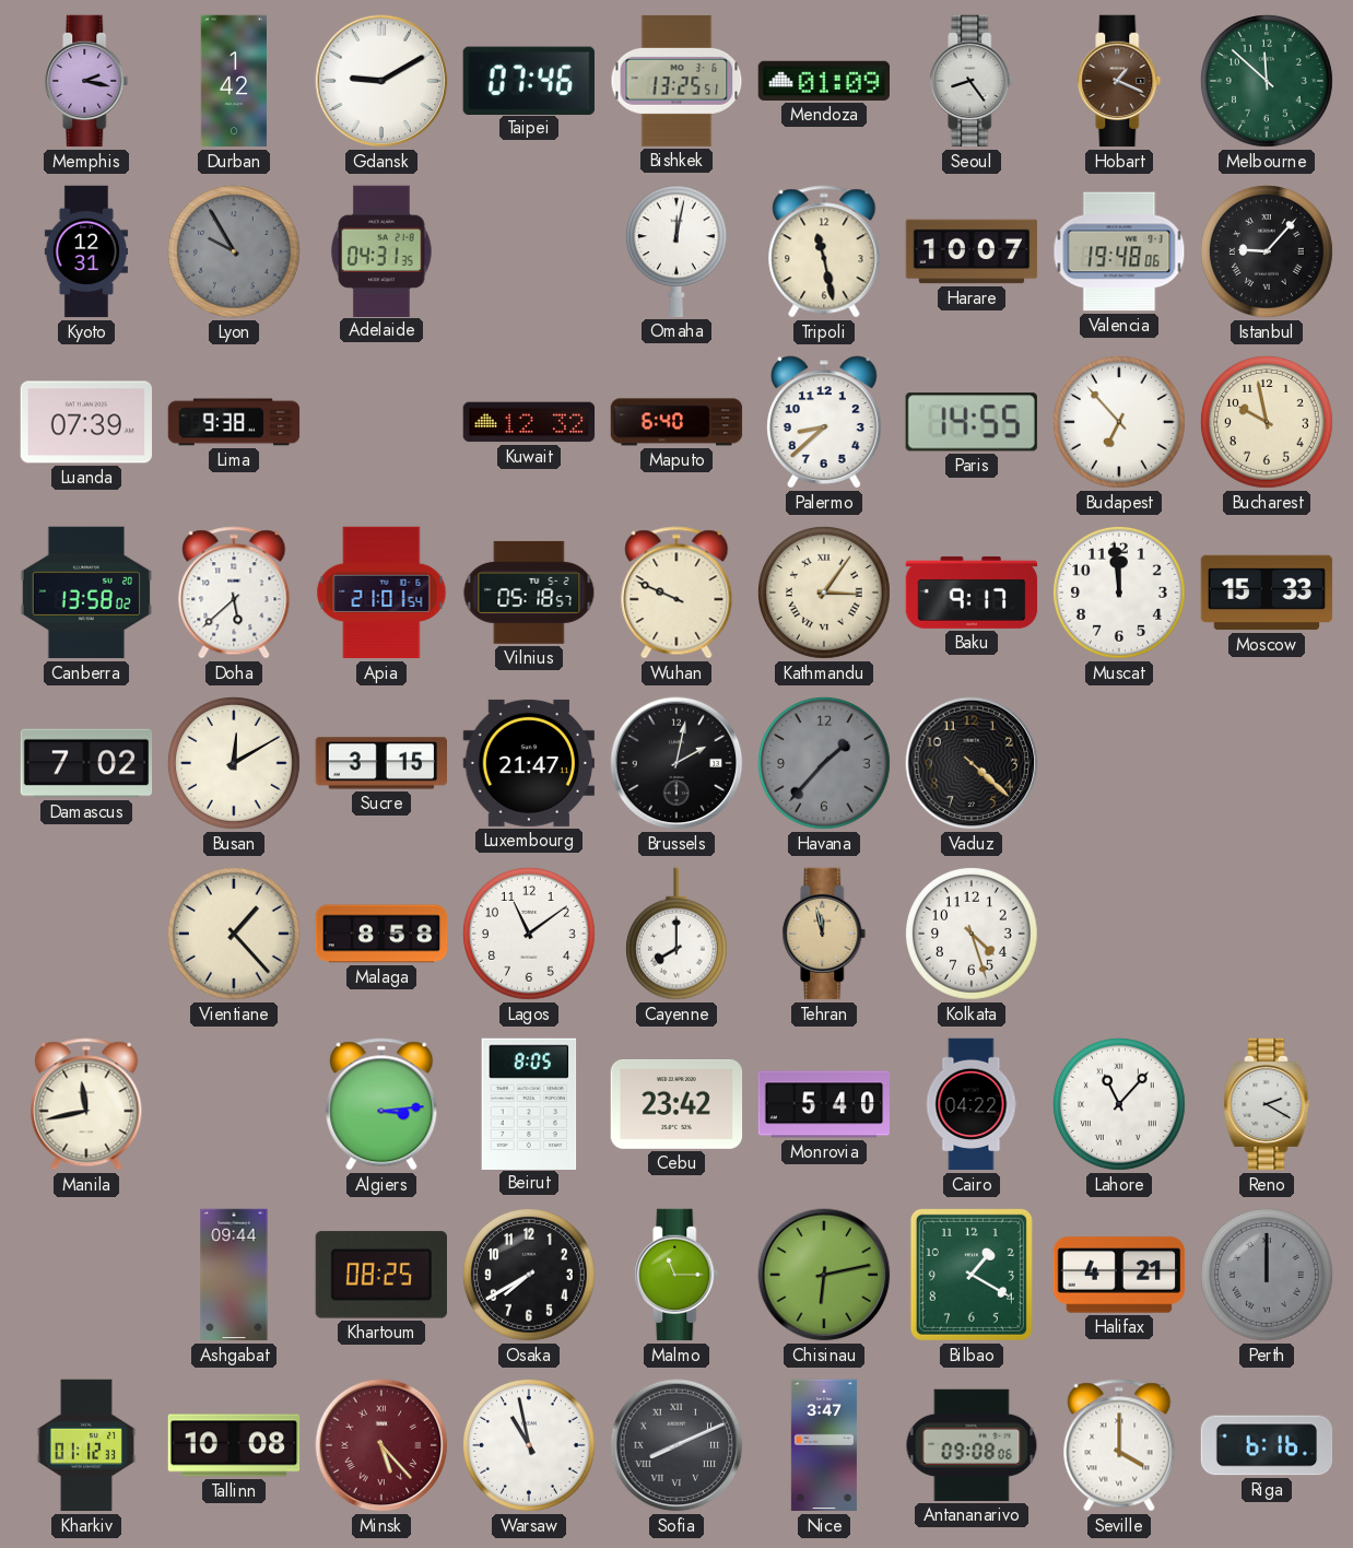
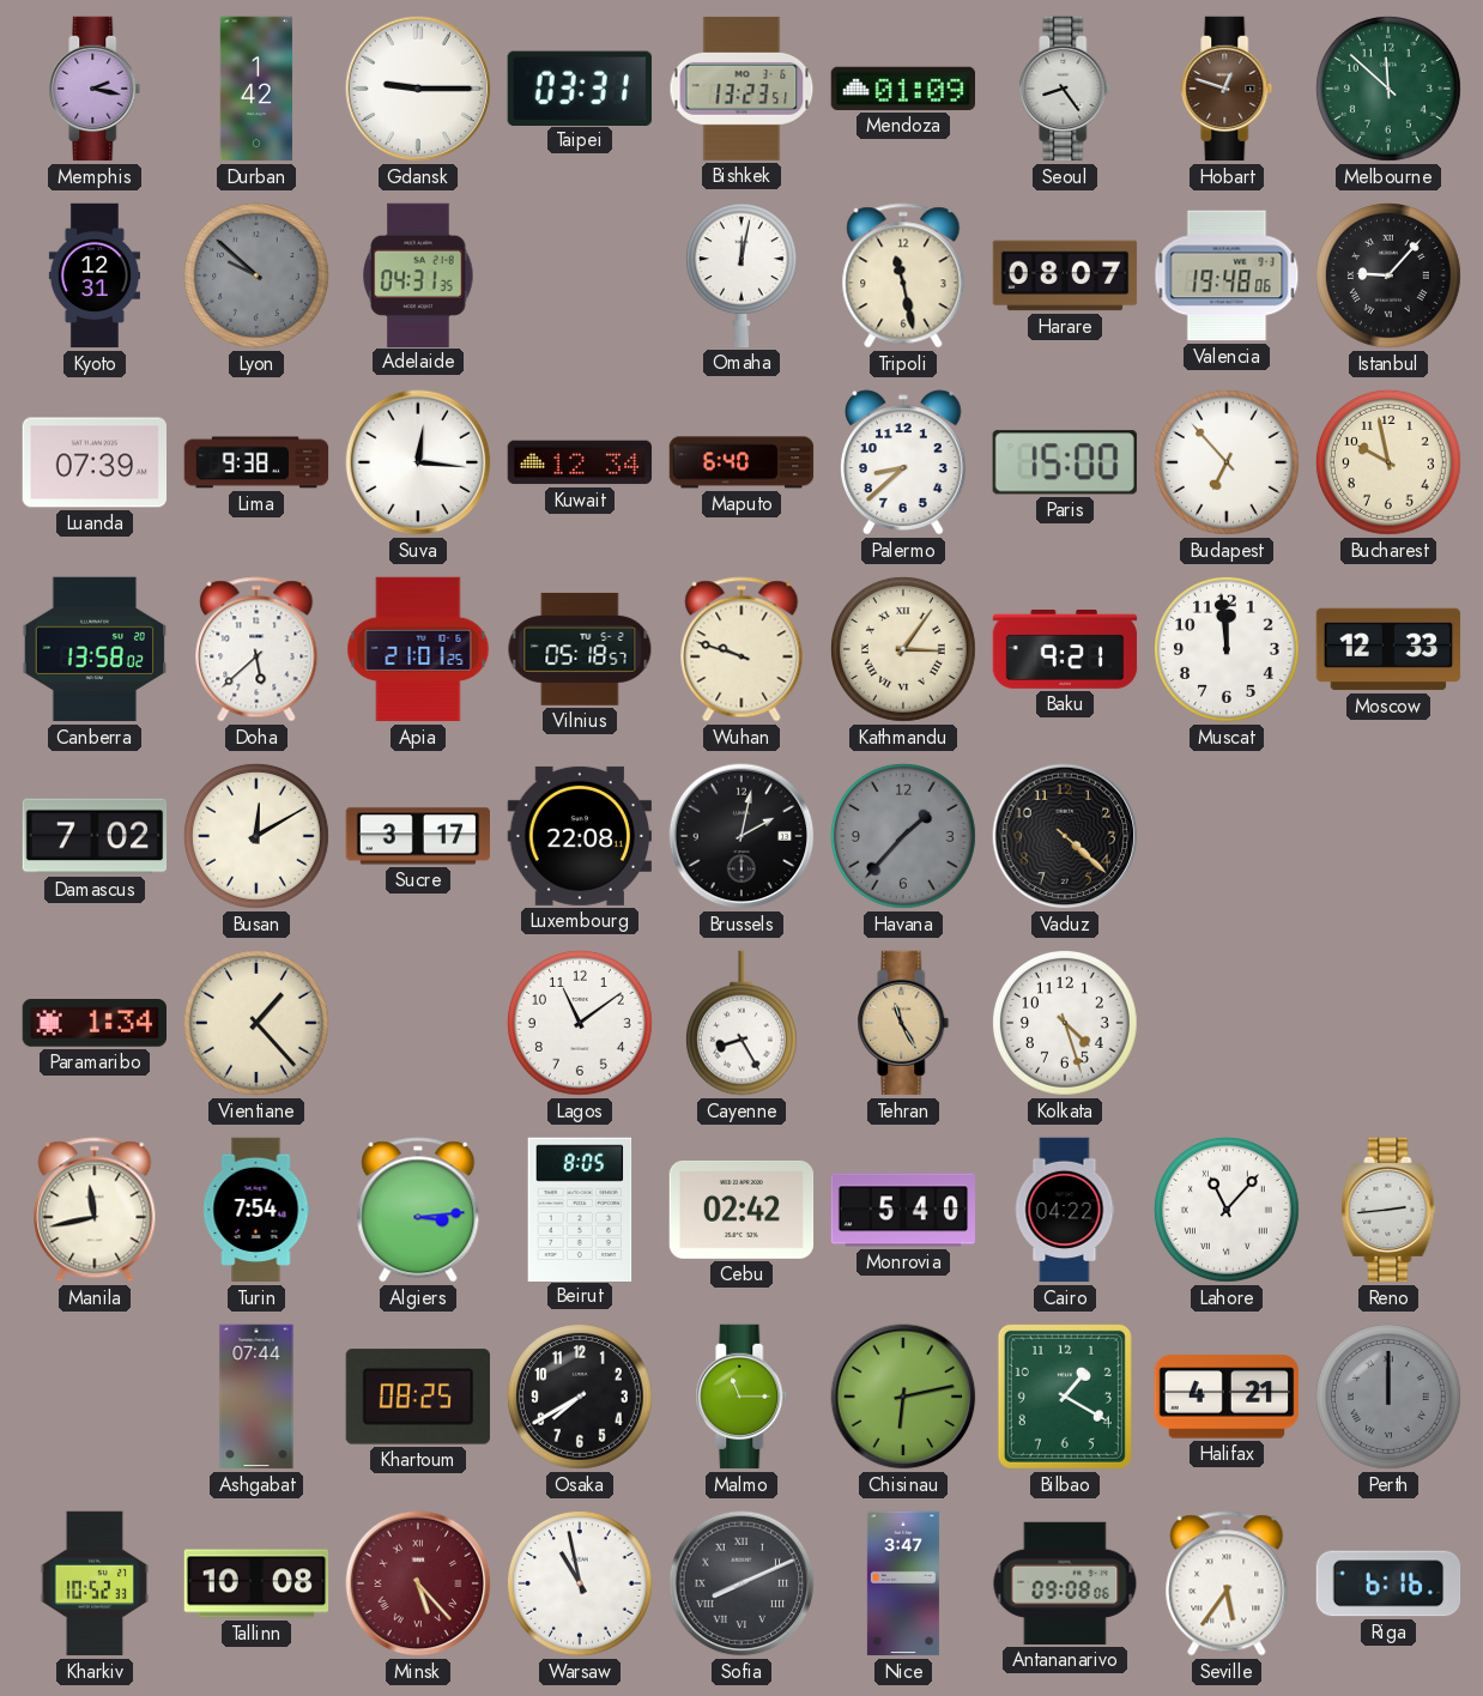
Gdansk: 9:10 -> 9:15 (418, 89)
Taipei: 07:46 -> 03:31 (580, 87)
Bishkek: 13:25 -> 13:23 (741, 89)
Hobart: 1:19 -> 12:48 (1227, 89)
Lyon: 9:55 -> 9:52 (256, 277)
Harare: 10:07 -> 08:07 (1065, 275)
Suva: none -> 12:16 (418, 462)
Kuwait: 12:32 -> 12:34 (580, 462)
Paris: 14:55 -> 15:00 (1065, 462)
Apia: 21:01:54 -> 21:01:25 (418, 649)
Wuhan: 9:49 -> 9:48 (741, 649)
Baku: 9:17 -> 9:21 (1065, 649)
Moscow: 15:33 -> 12:33 (1388, 649)
Sucre: 3:15 -> 3:17 (418, 836)
Luxembourg: 21:47 -> 22:08 (579, 836)
Paramaribo: none -> 1:34 (93, 1024)
Malaga: 8:58 -> none (381, 934)
Cayenne: 8:00 -> 8:25 (741, 1023)
Tehran: 11:58 -> 11:25 (903, 1023)
Turin: none -> 7:54 (256, 1210)
Cebu: 23:42 -> 02:42 (741, 1210)
Reno: 2:20 -> 2:44 (1388, 1210)
Ashgabat: 09:44 -> 07:44 (256, 1397)
Kharkiv: 01:12 -> 10:52 (93, 1583)
Seville: 4:00 -> 5:36 (1227, 1583)
